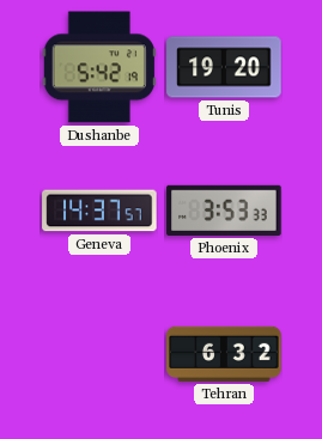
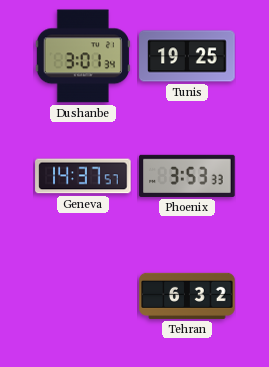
Dushanbe: 5:42 -> 3:01 (83, 56)
Tunis: 19:20 -> 19:25 (187, 56)
